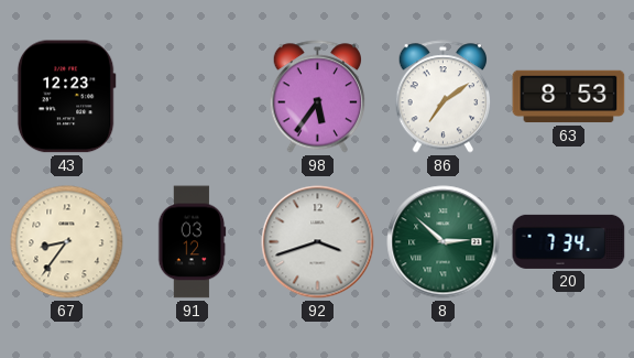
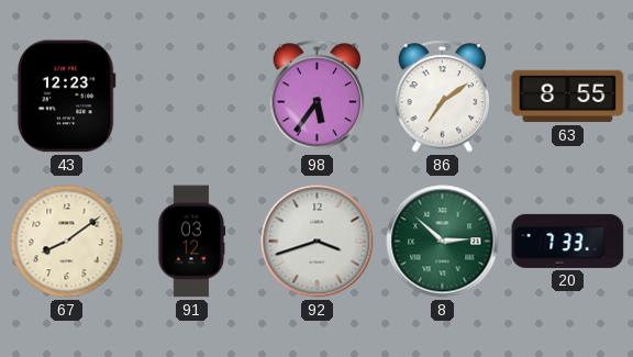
63: 8:53 -> 8:55 (568, 97)
67: 8:36 -> 8:09 (67, 242)
20: 7:34 -> 7:33 (568, 241)
